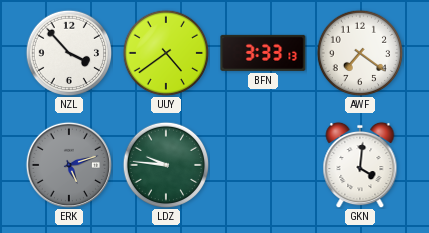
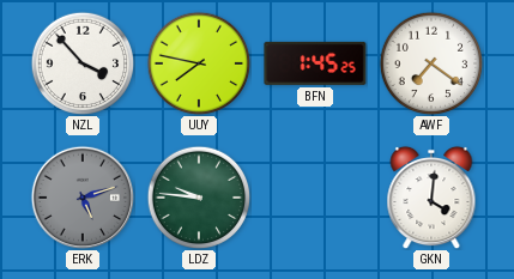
UUY: 4:39 -> 7:47 (199, 63)
BFN: 3:33 -> 1:45 (315, 63)
